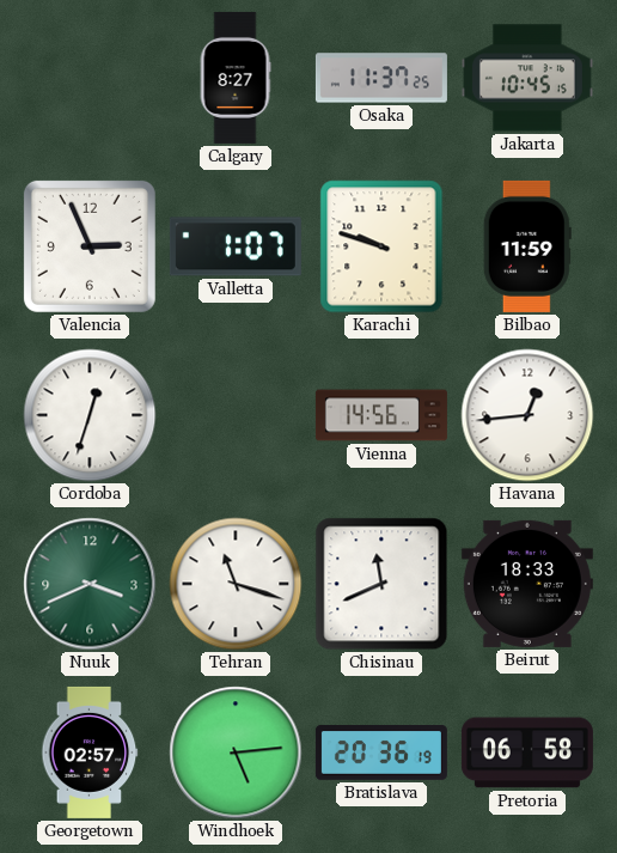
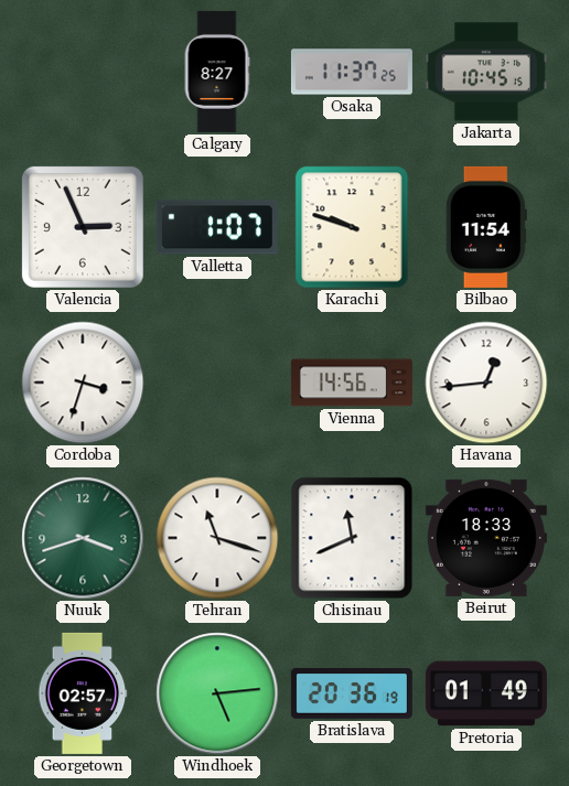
Bilbao: 11:59 -> 11:54 (486, 227)
Cordoba: 12:33 -> 3:33 (83, 383)
Nuuk: 3:41 -> 3:42 (83, 538)
Pretoria: 06:58 -> 01:49 (486, 693)
